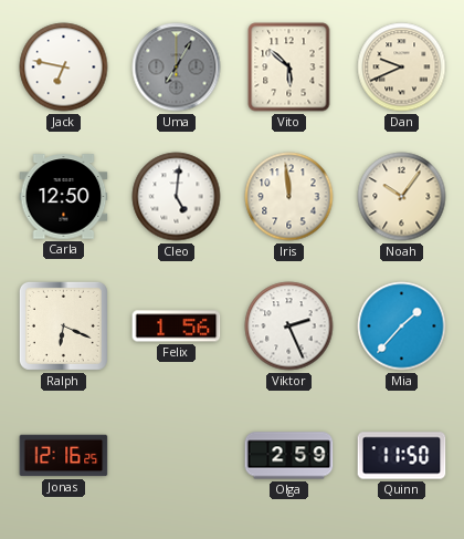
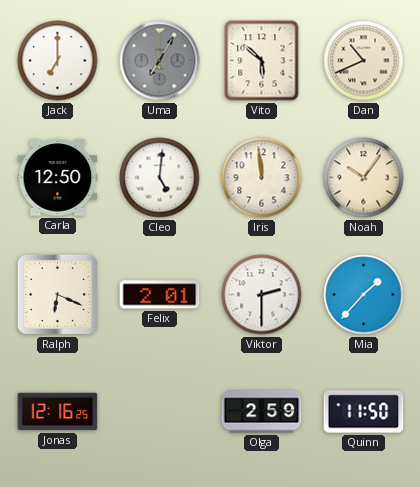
Jack: 6:47 -> 7:00 (58, 61)
Dan: 9:41 -> 10:41 (364, 61)
Felix: 1:56 -> 2:01 (160, 295)
Viktor: 2:26 -> 2:30 (262, 295)
